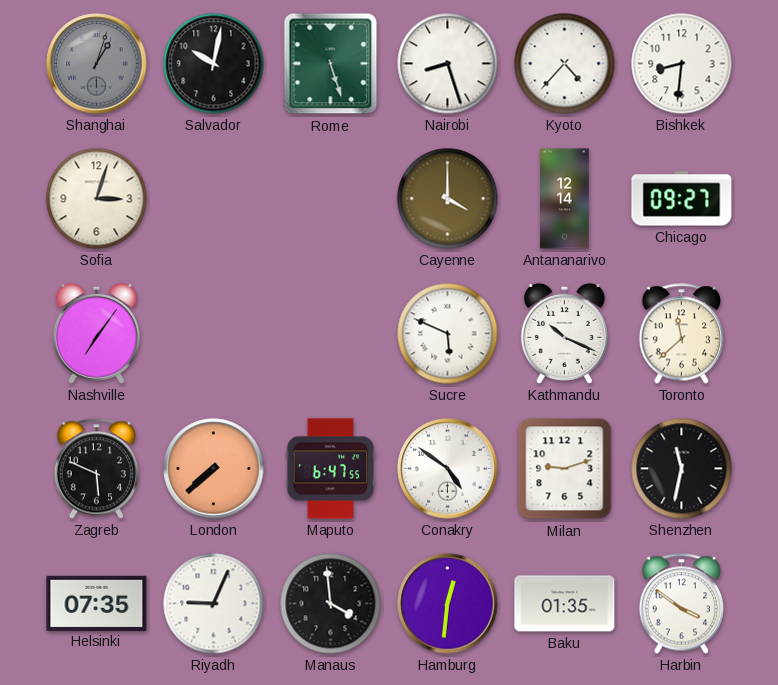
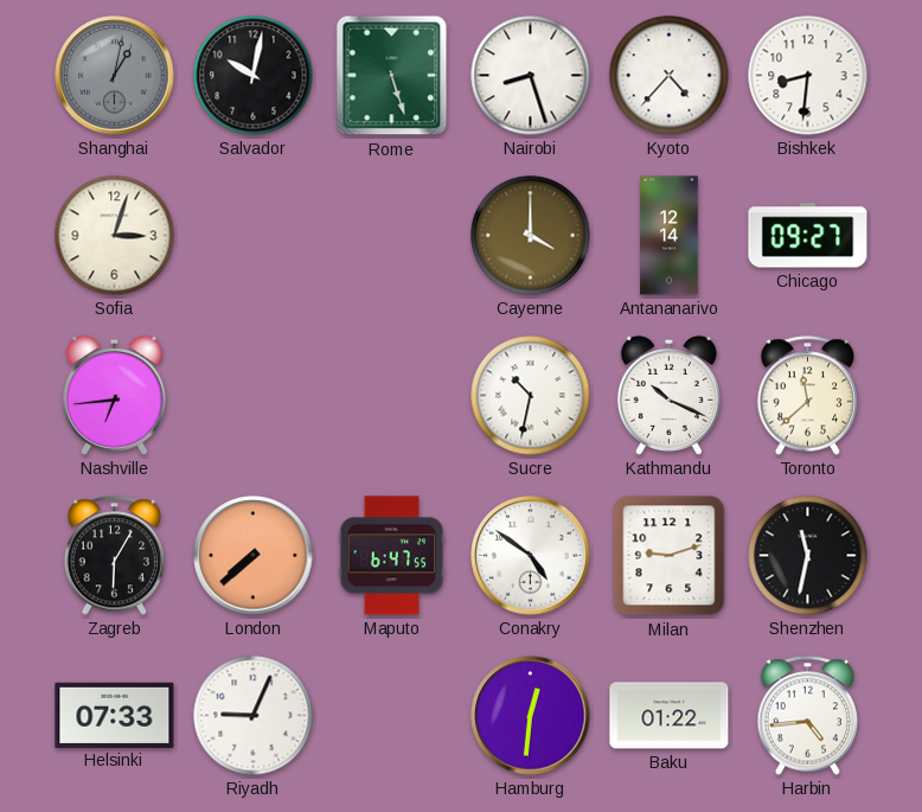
Shanghai: 1:03 -> 1:02 (115, 76)
Nashville: 7:06 -> 6:44 (114, 395)
Sucre: 5:49 -> 10:32 (531, 396)
Zagreb: 5:49 -> 6:05 (115, 556)
Helsinki: 07:35 -> 07:33 (115, 715)
Manaus: 3:59 -> none (331, 604)
Baku: 01:35 -> 01:22 (670, 716)
Harbin: 3:51 -> 4:44 (808, 716)
